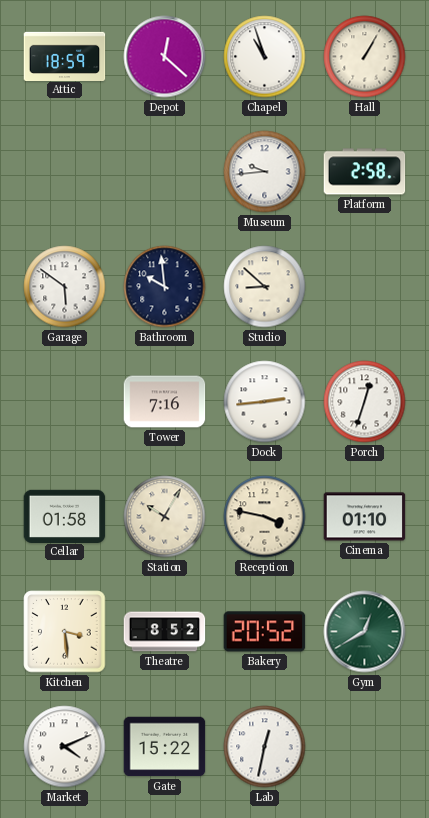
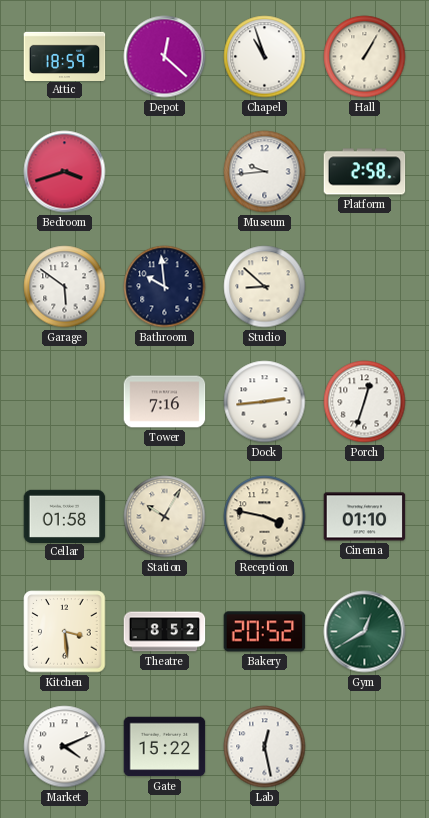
Bedroom: none -> 3:42 (65, 172)
Lab: 12:32 -> 12:28 (265, 747)
